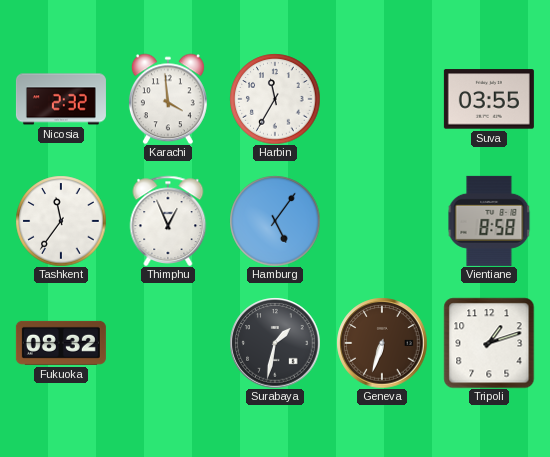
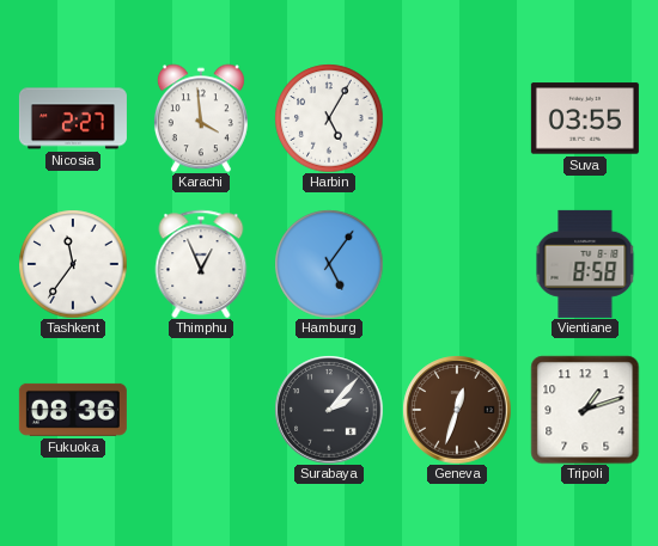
Nicosia: 2:32 -> 2:27 (73, 118)
Harbin: 11:35 -> 5:05 (329, 118)
Fukuoka: 08:32 -> 08:36 (73, 410)
Surabaya: 1:32 -> 2:07 (329, 410)
Geneva: 6:33 -> 12:33 (457, 410)
